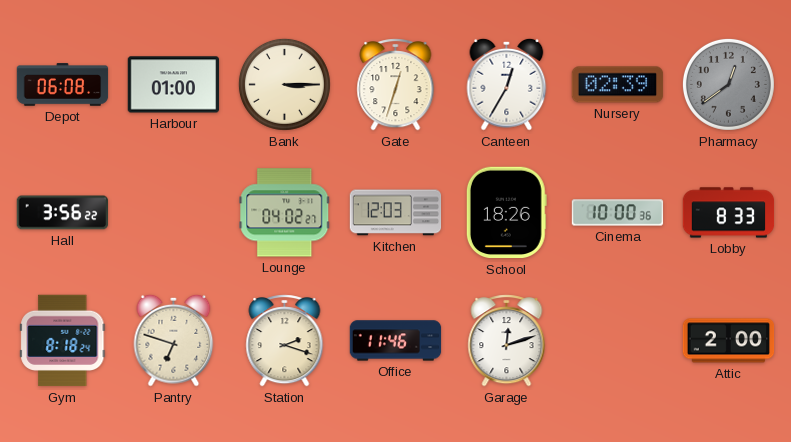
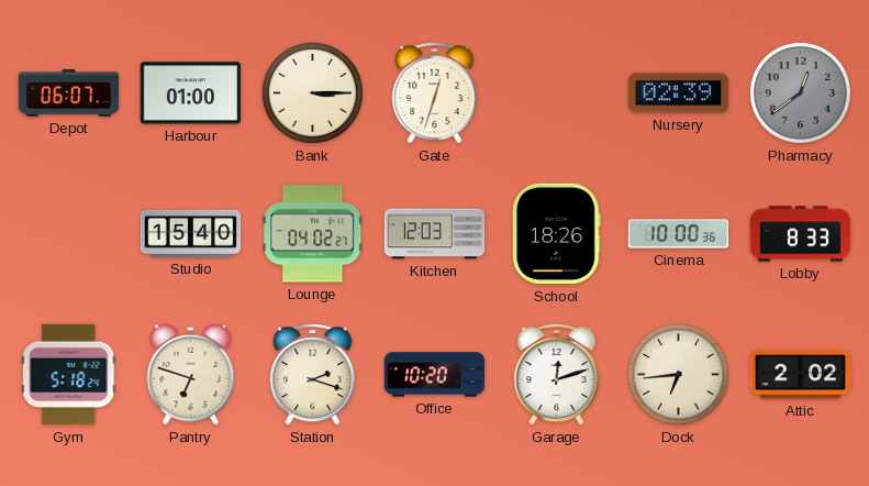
Depot: 06:08 -> 06:07 (69, 93)
Canteen: 12:35 -> none (507, 84)
Hall: 3:56 -> none (63, 213)
Studio: none -> 15:40 (191, 233)
Gym: 8:18 -> 5:18 (69, 375)
Office: 11:46 -> 10:20 (435, 375)
Dock: none -> 6:44 (678, 374)
Attic: 2:00 -> 2:02 (801, 375)
